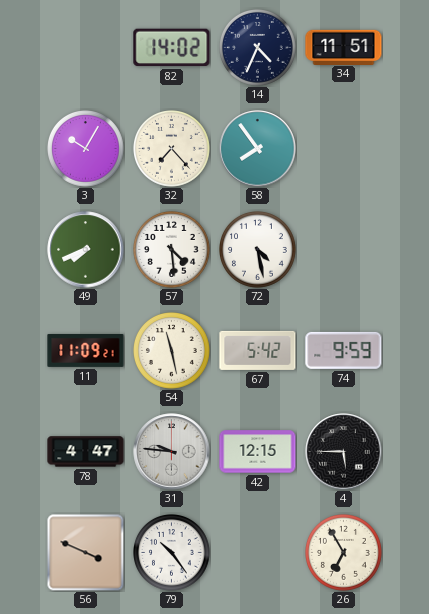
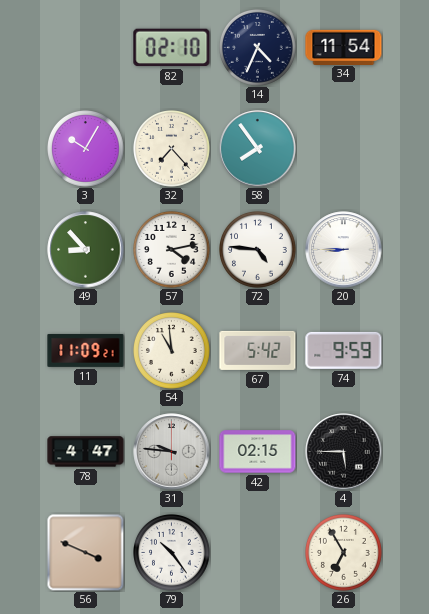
82: 14:02 -> 02:10 (172, 48)
34: 11:51 -> 11:54 (344, 47)
49: 7:41 -> 8:53 (86, 250)
57: 4:29 -> 4:13 (172, 250)
72: 4:28 -> 4:46 (258, 250)
20: none -> 8:45 (344, 250)
54: 11:28 -> 10:59 (172, 351)
42: 12:15 -> 02:15 (258, 452)
